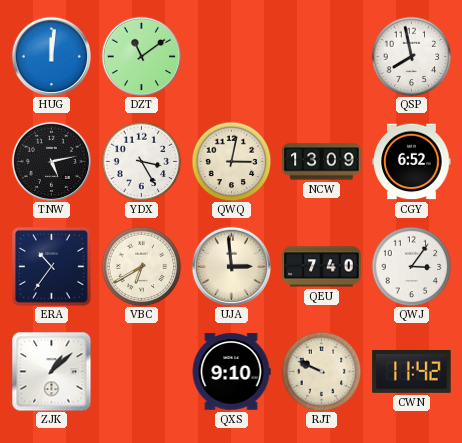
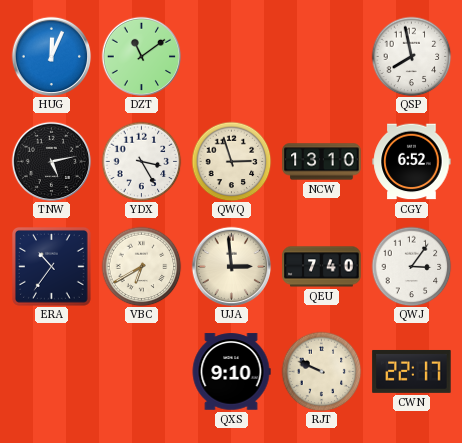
HUG: 12:01 -> 12:04 (51, 56)
QWQ: 3:02 -> 2:57 (231, 161)
NCW: 13:09 -> 13:10 (322, 162)
ZJK: 1:08 -> none (51, 371)
CWN: 11:42 -> 22:17 (412, 371)
